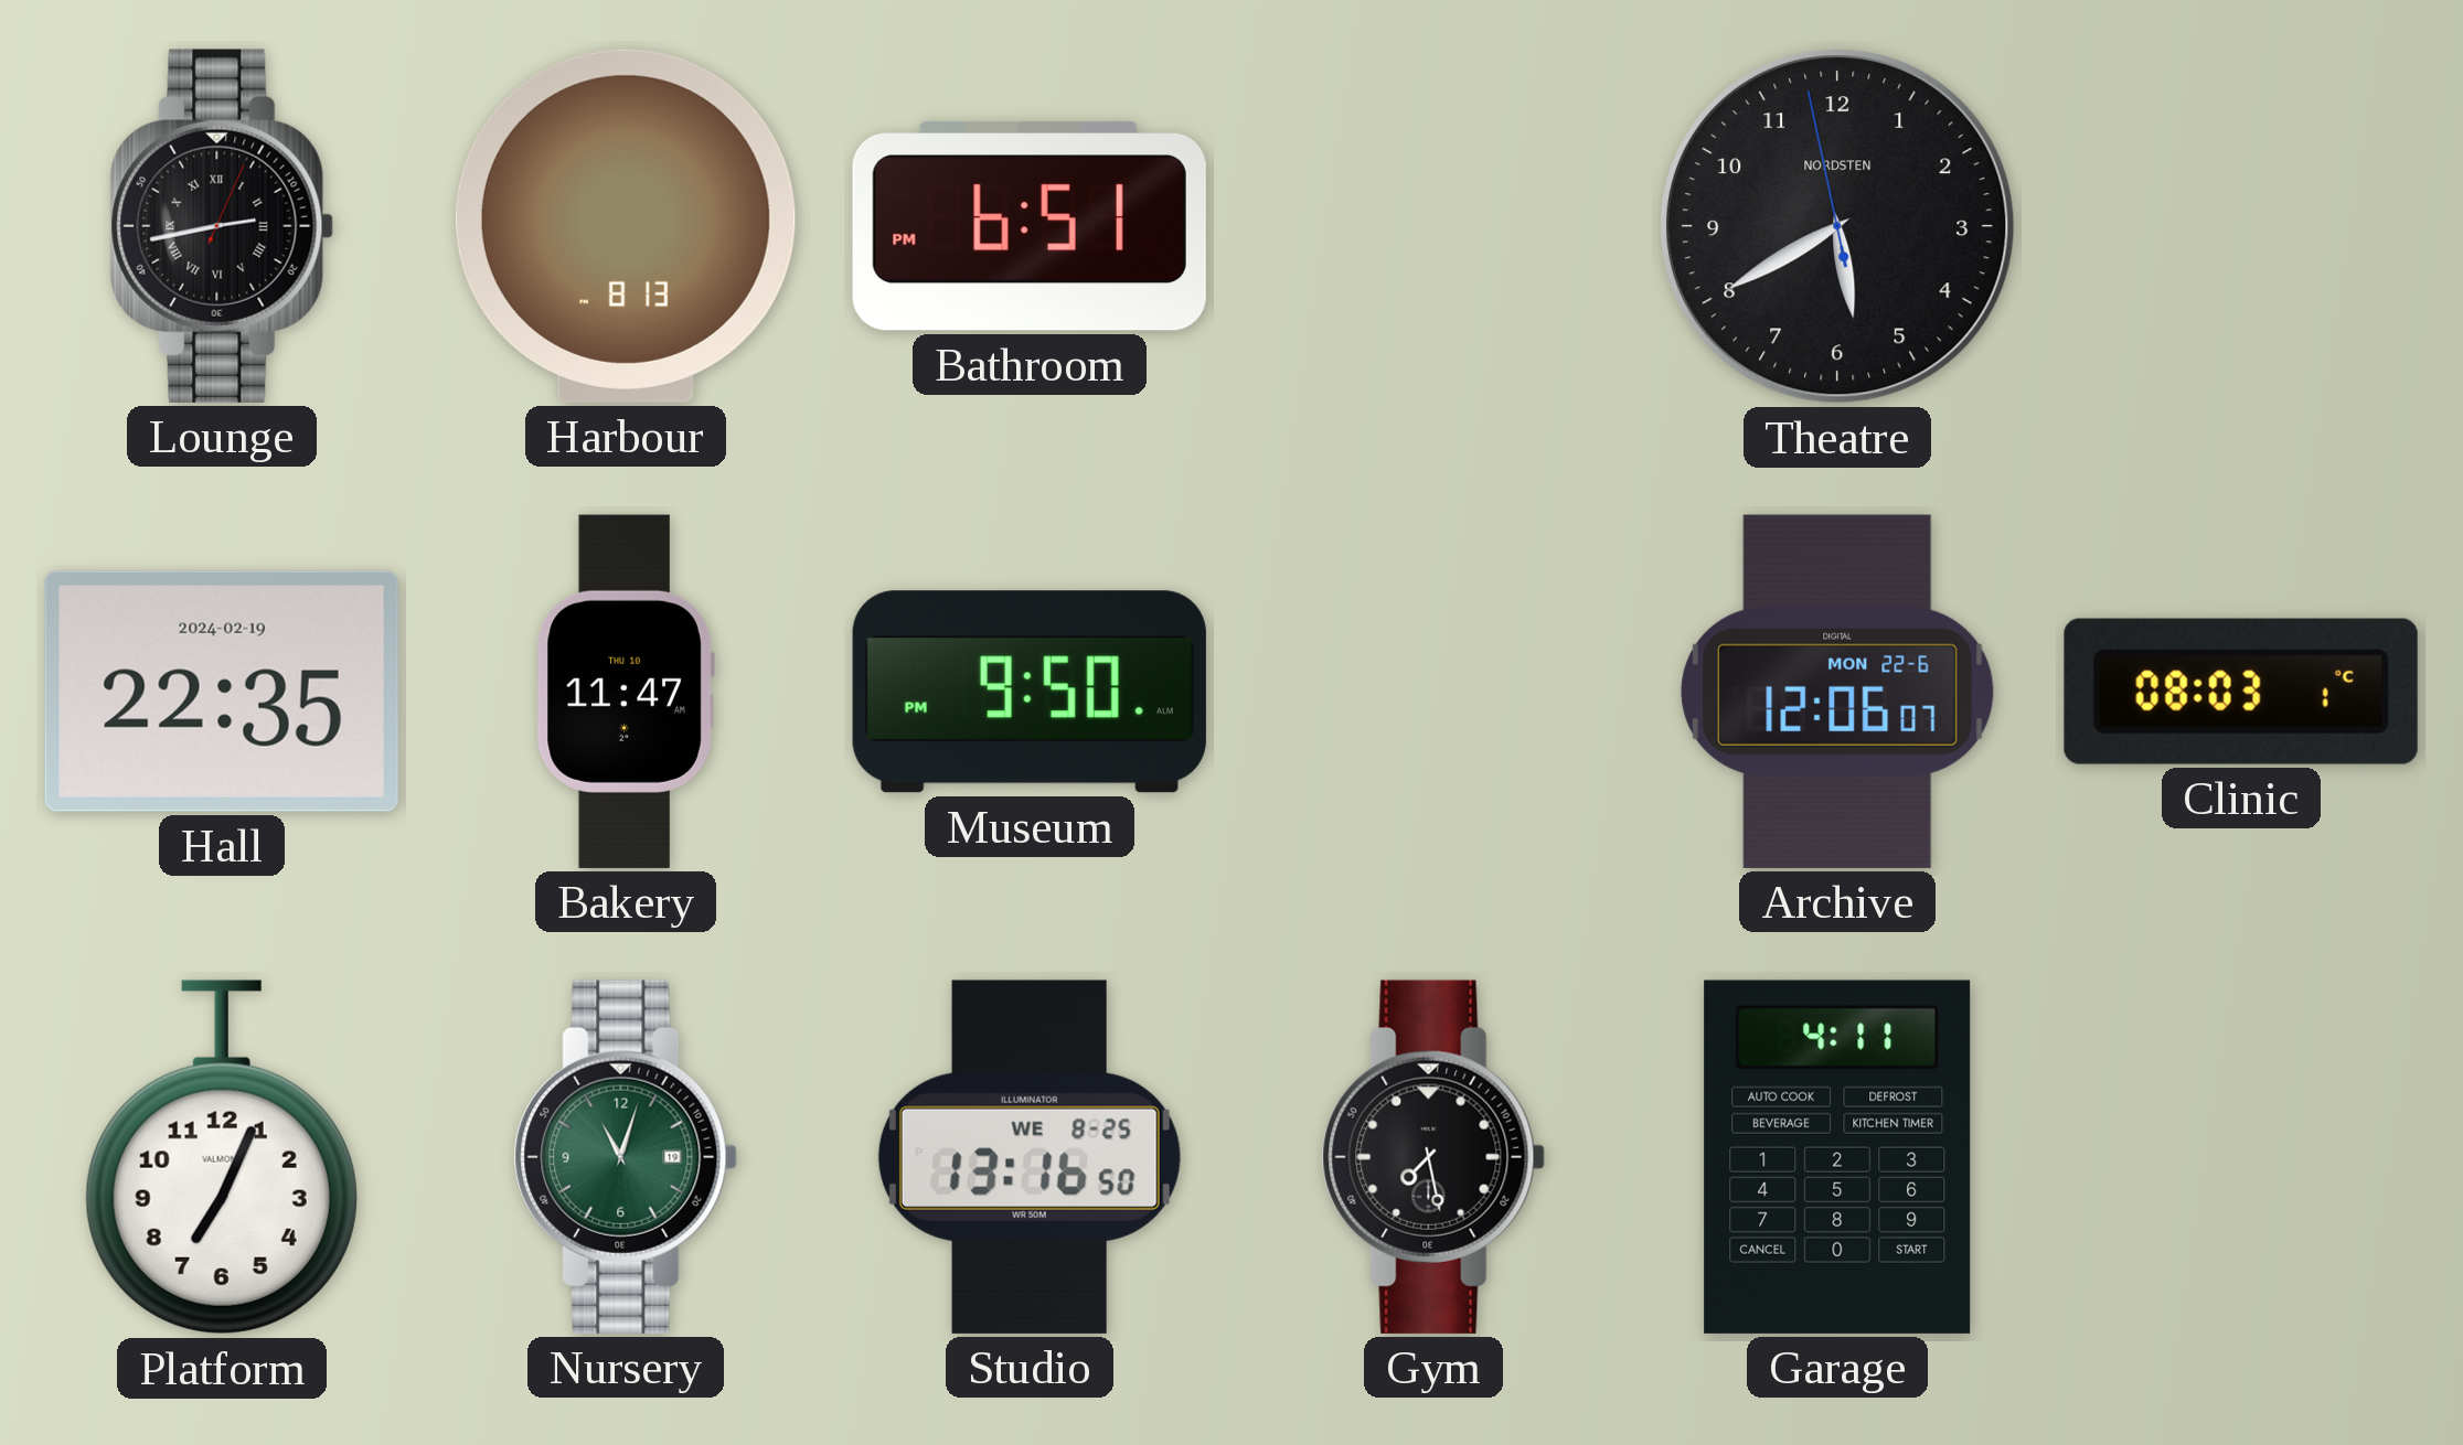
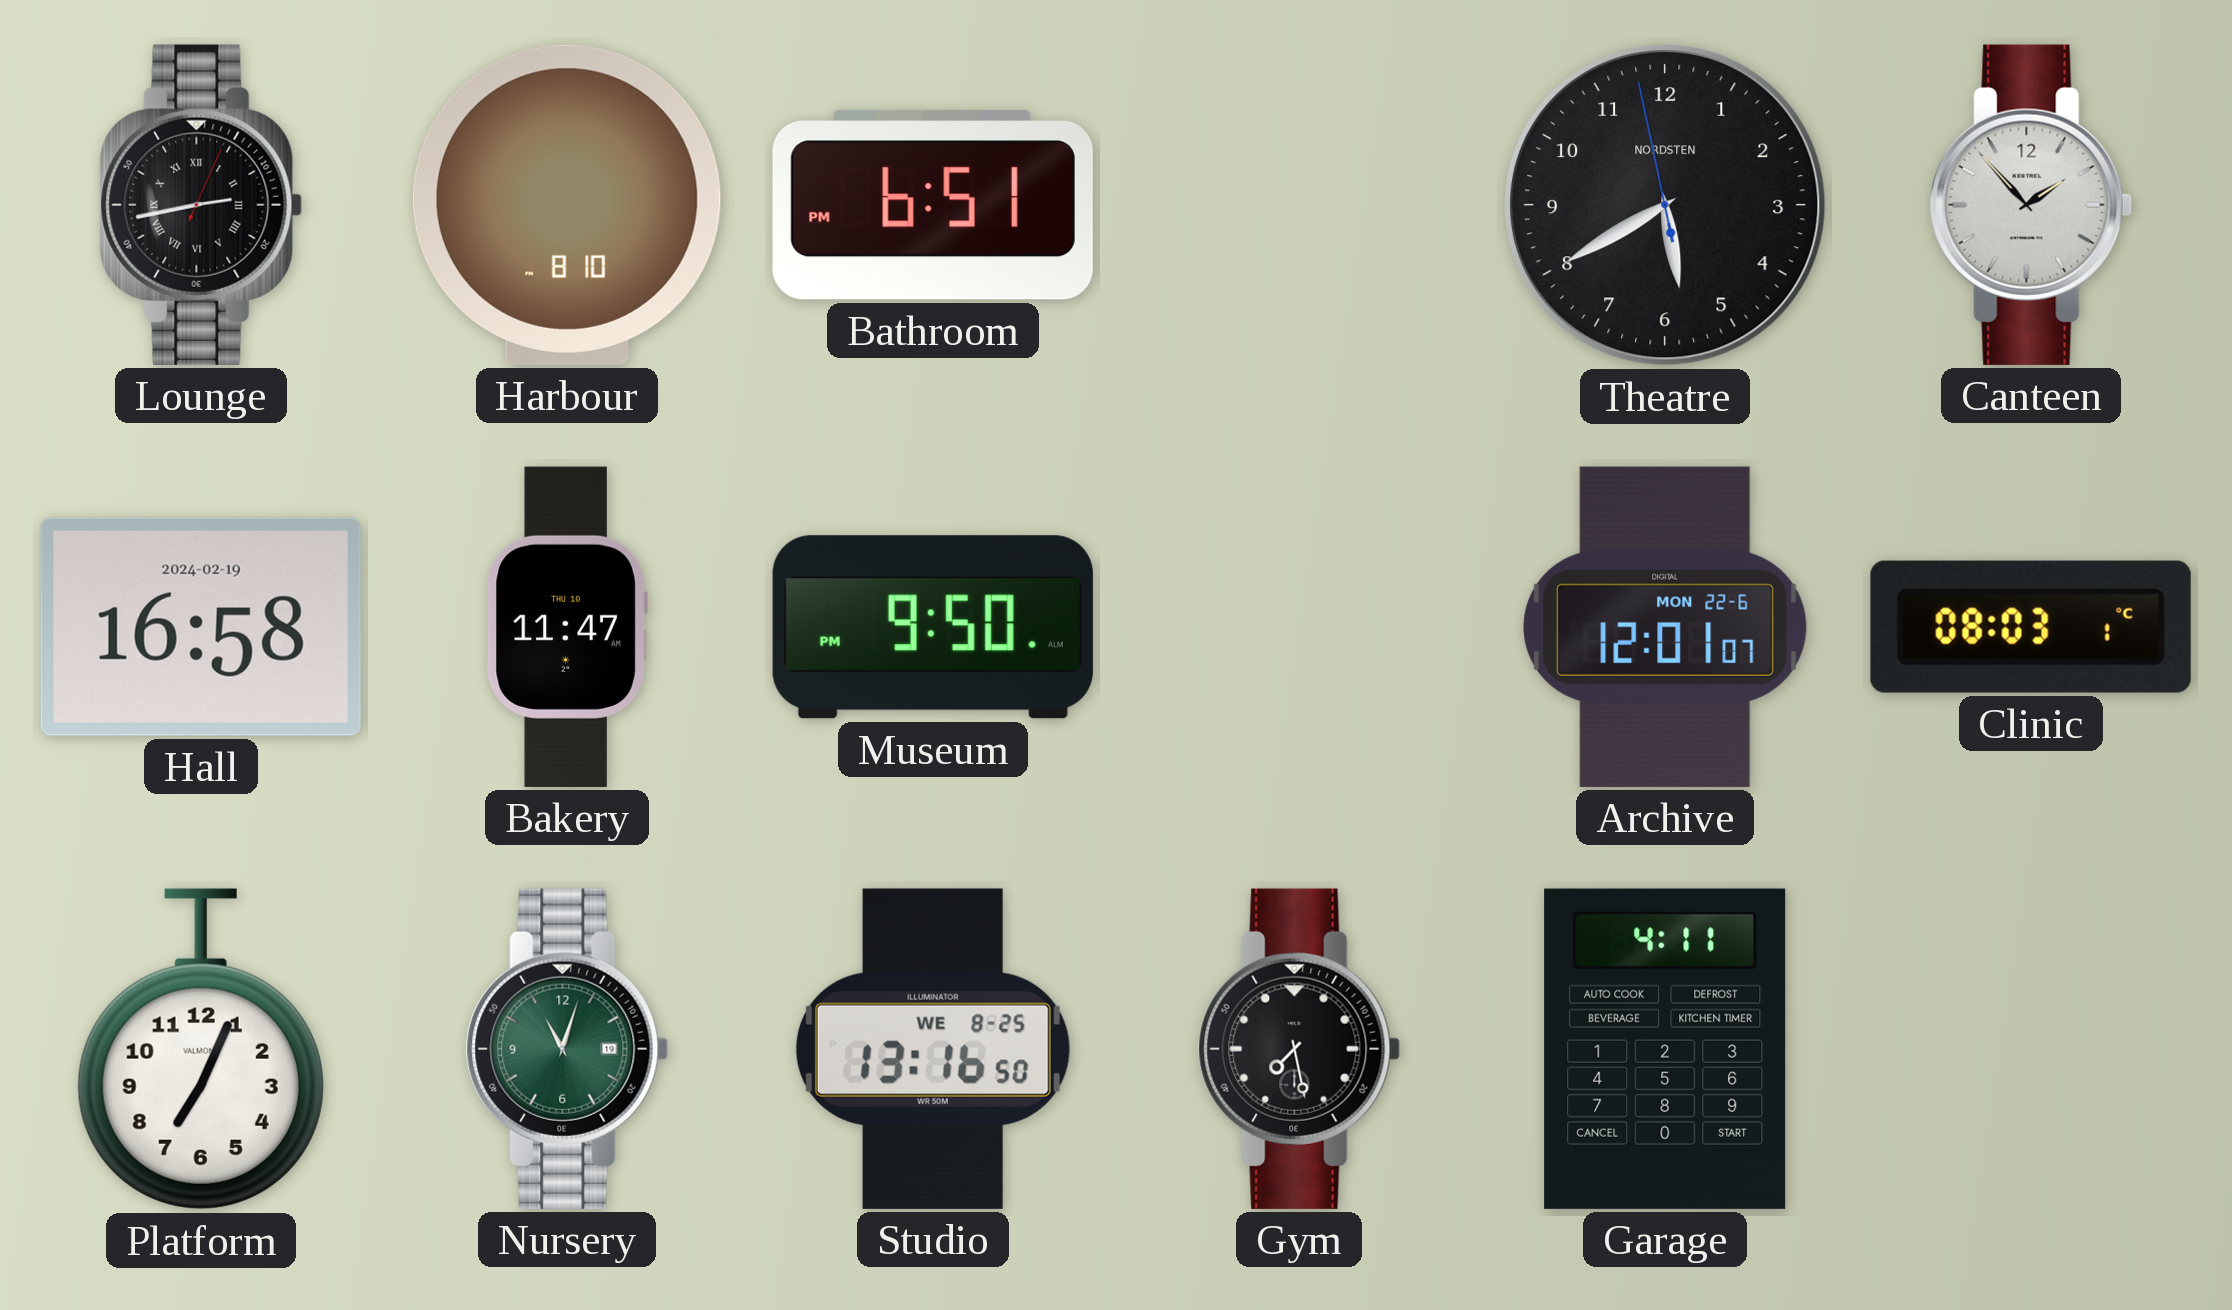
Harbour: 8:13 -> 8:10 (567, 205)
Canteen: none -> 1:53 (2031, 205)
Hall: 22:35 -> 16:58 (201, 627)
Archive: 12:06 -> 12:01 (1665, 627)
